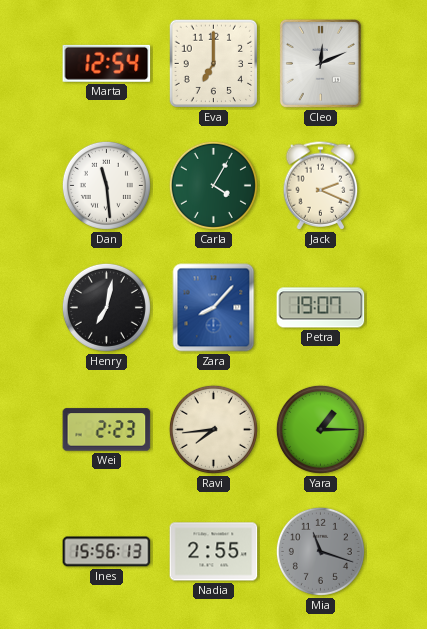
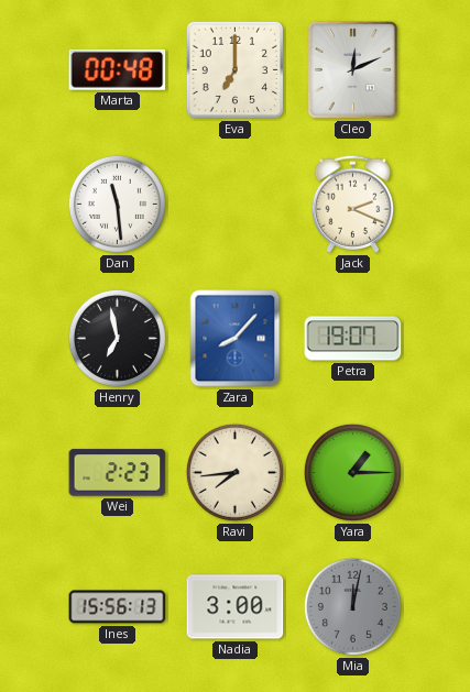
Marta: 12:54 -> 00:48 (118, 69)
Carla: 4:05 -> none (213, 185)
Henry: 7:02 -> 6:58 (117, 338)
Nadia: 2:55 -> 3:00 (236, 607)
Mia: 11:18 -> 12:02 (352, 606)
